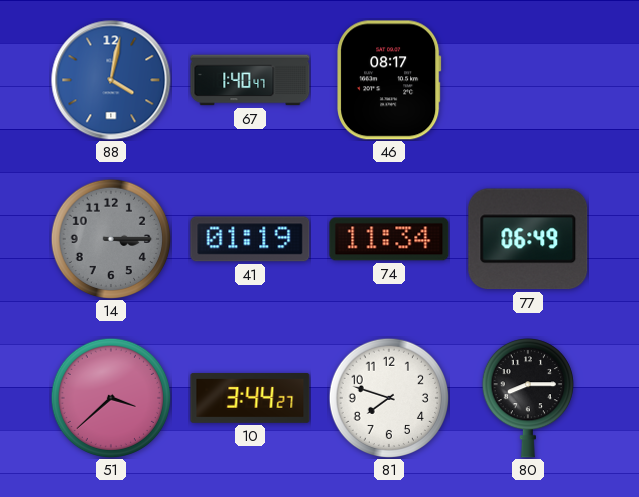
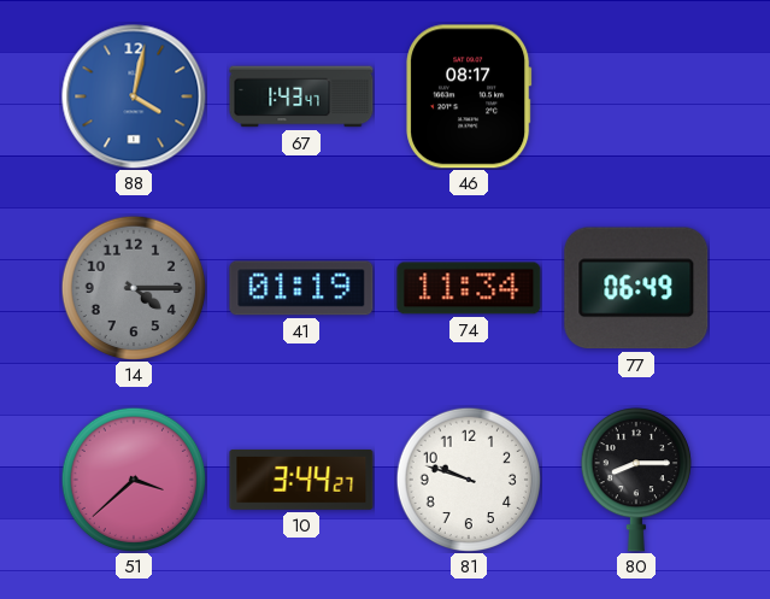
67: 1:40 -> 1:43 (301, 96)
14: 3:15 -> 4:15 (134, 288)
81: 7:48 -> 9:48 (469, 480)
